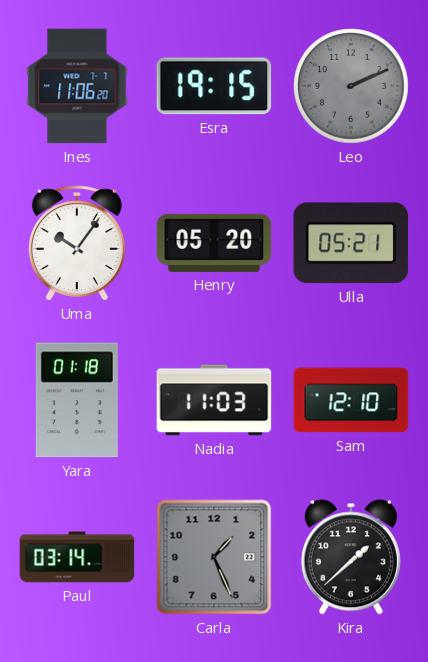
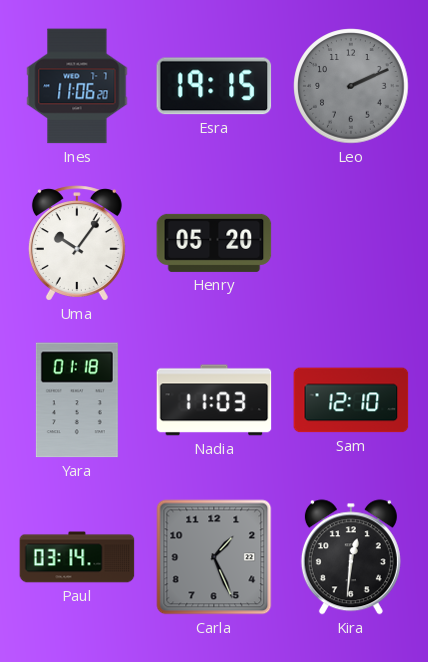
Ulla: 05:21 -> none (350, 243)
Kira: 1:38 -> 12:31 (351, 557)
